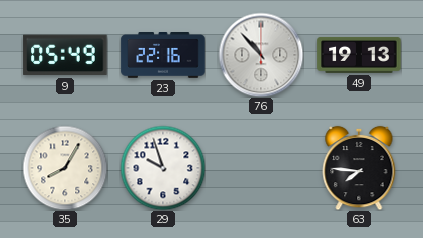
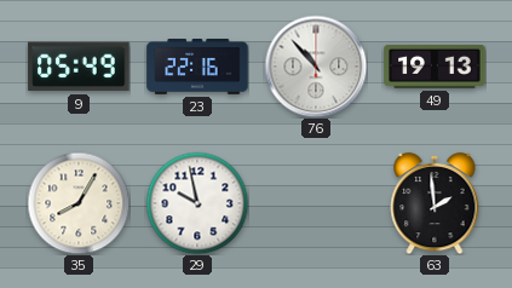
29: 9:57 -> 9:58 (197, 203)
63: 7:46 -> 1:59 (435, 203)
